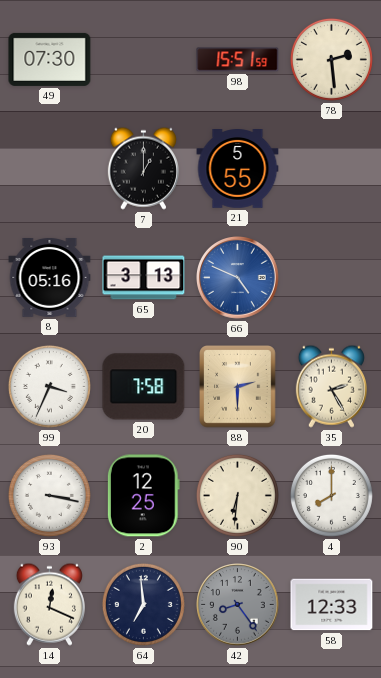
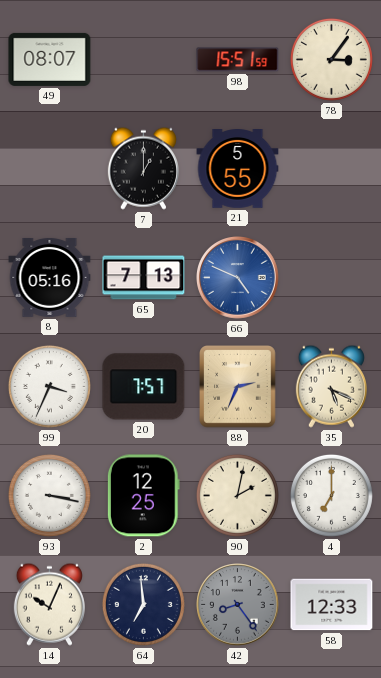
49: 07:30 -> 08:07 (50, 59)
78: 2:29 -> 3:06 (331, 59)
65: 3:13 -> 7:13 (144, 278)
20: 7:58 -> 7:57 (144, 387)
88: 2:30 -> 2:34 (238, 387)
35: 2:25 -> 5:19 (331, 386)
90: 6:31 -> 2:02 (237, 495)
4: 8:00 -> 7:00 (331, 495)
14: 12:19 -> 10:04 (49, 604)
